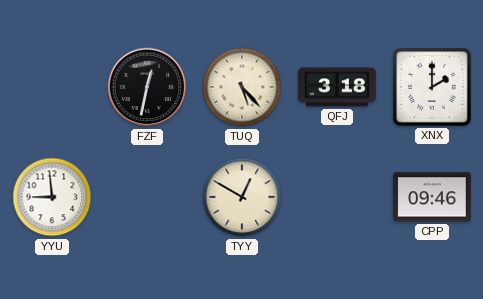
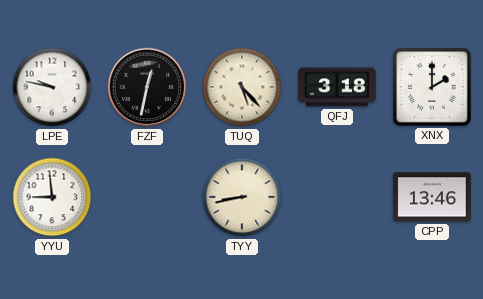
LPE: none -> 9:47 (52, 87)
TYY: 12:50 -> 8:43 (242, 197)
CPP: 09:46 -> 13:46 (432, 197)
